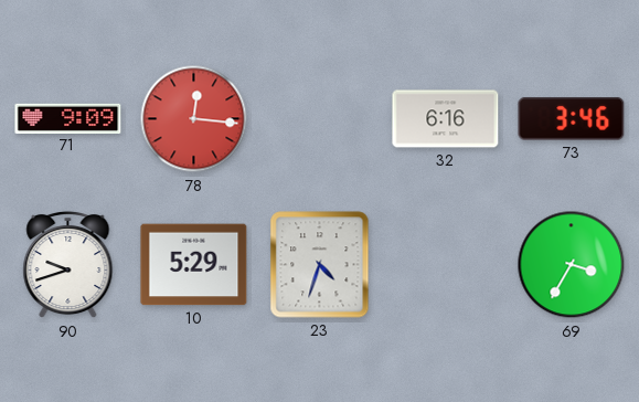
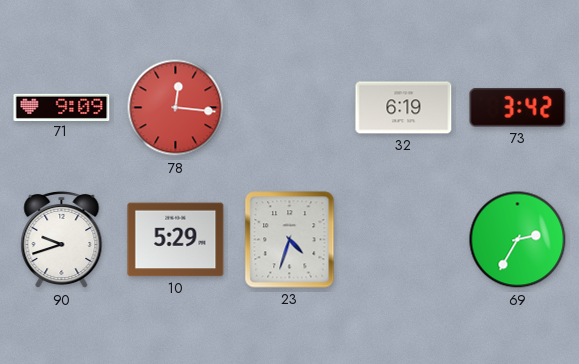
32: 6:16 -> 6:19 (404, 108)
73: 3:46 -> 3:42 (518, 108)
69: 3:35 -> 2:35 (518, 240)
